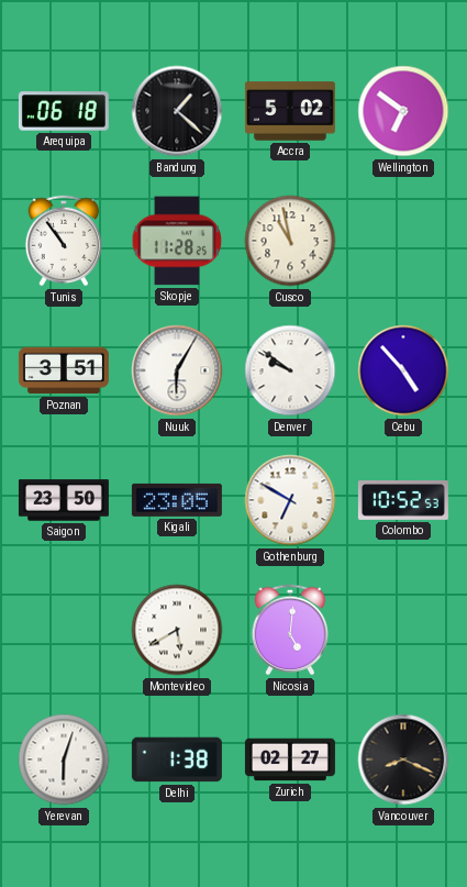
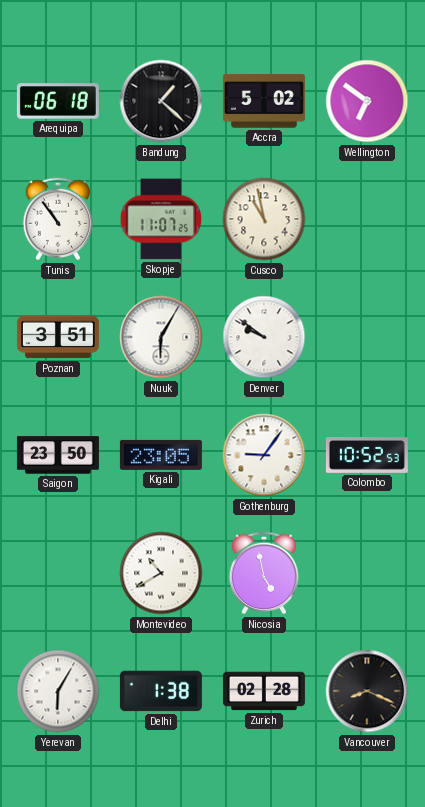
Skopje: 11:28 -> 11:07 (161, 219)
Cebu: 4:53 -> none (403, 370)
Gothenburg: 6:50 -> 9:06 (264, 455)
Montevideo: 5:40 -> 10:40 (161, 573)
Nicosia: 5:01 -> 4:58 (264, 573)
Yerevan: 6:03 -> 6:05 (58, 691)
Zurich: 02:27 -> 02:28 (264, 691)
